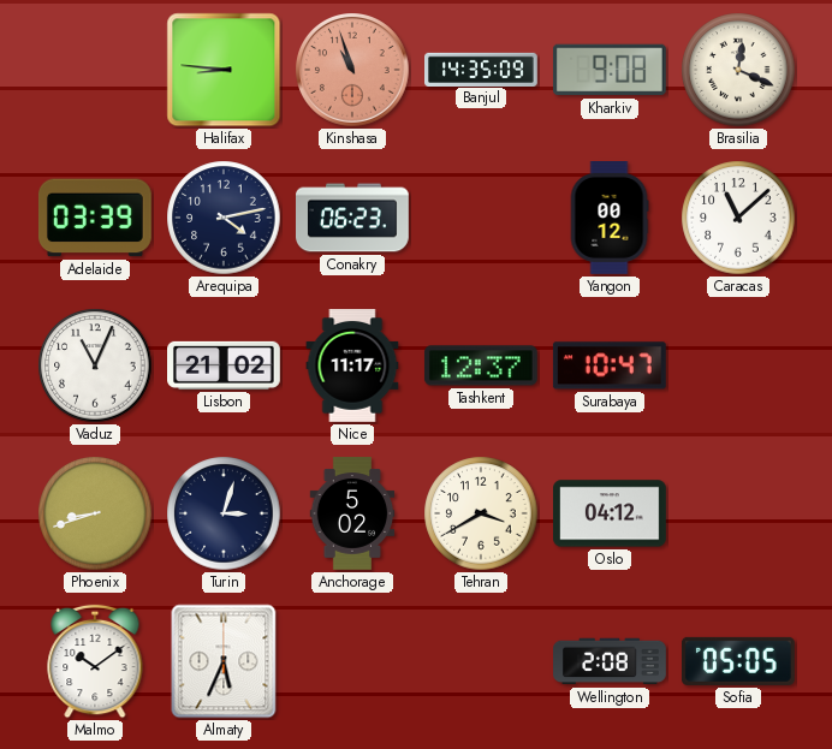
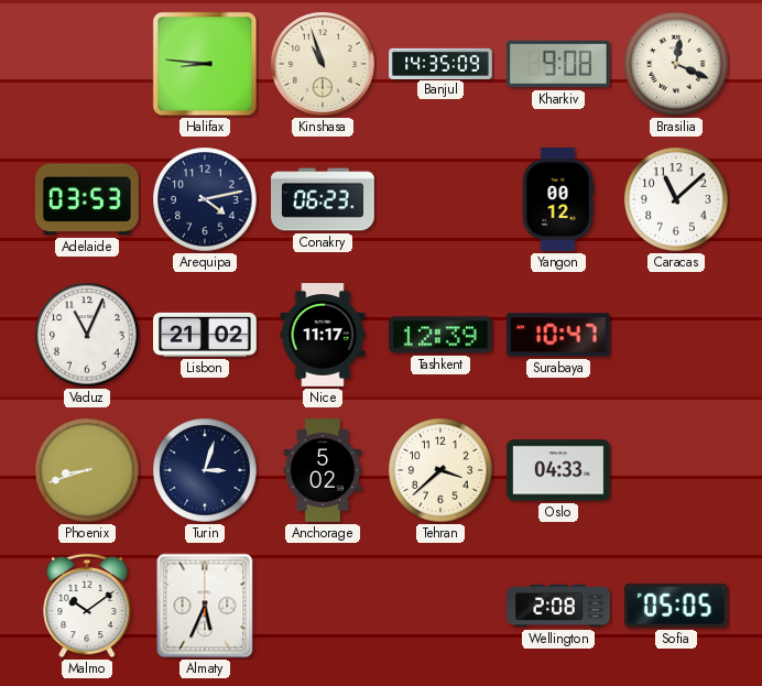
Kinshasa dial: salmon -> cream (323, 64)
Adelaide: 03:39 -> 03:53 (87, 199)
Tashkent: 12:37 -> 12:39 (440, 335)
Tehran: 3:40 -> 3:38 (440, 470)
Oslo: 04:12 -> 04:33 (559, 470)
